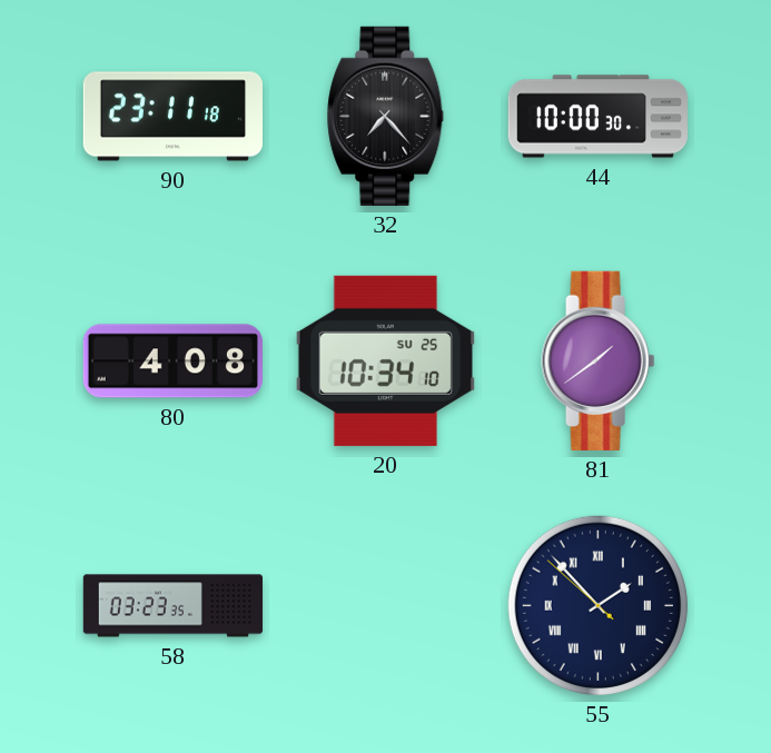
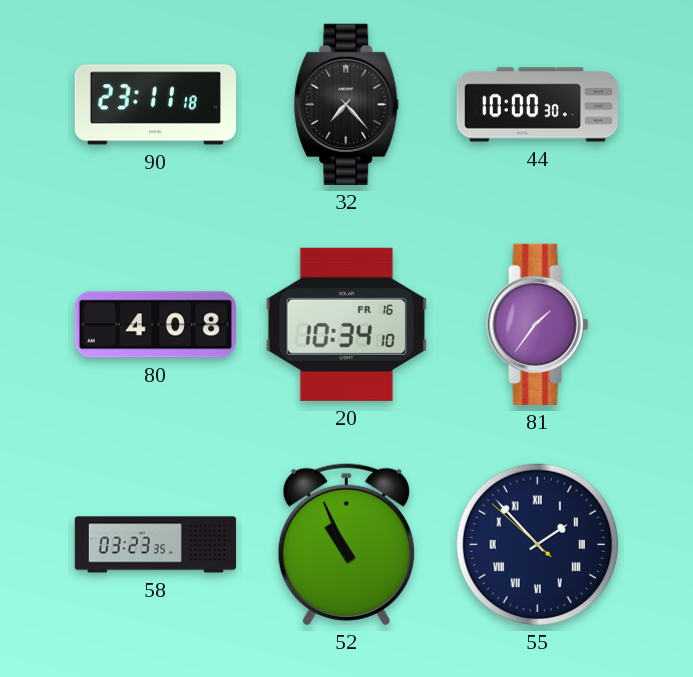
20 date: SU 25 -> FR 16 (346, 324)
81: 1:39 -> 1:36 (538, 324)
52: none -> 10:56 (346, 544)
